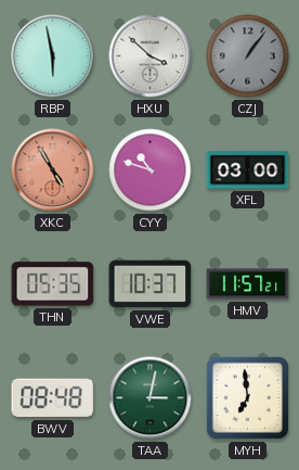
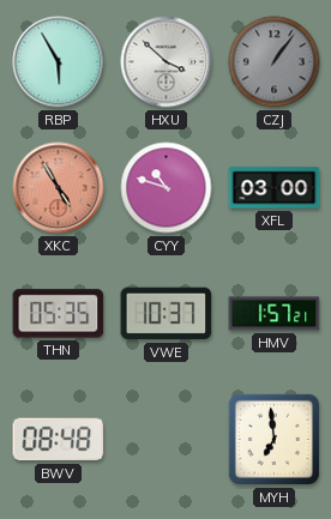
RBP: 5:58 -> 5:55 (59, 62)
HMV: 11:57 -> 1:57 (275, 314)
TAA: 3:02 -> none (151, 398)
